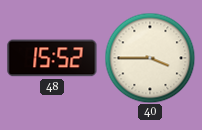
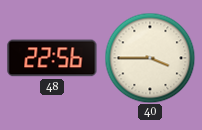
48: 15:52 -> 22:56 (52, 58)
